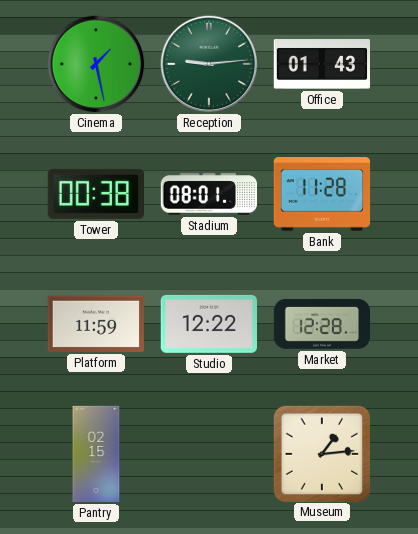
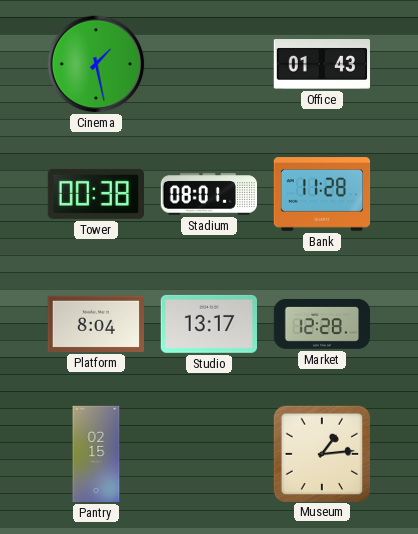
Reception: 9:14 -> none (209, 64)
Platform: 11:59 -> 8:04 (95, 324)
Studio: 12:22 -> 13:17 (208, 324)
